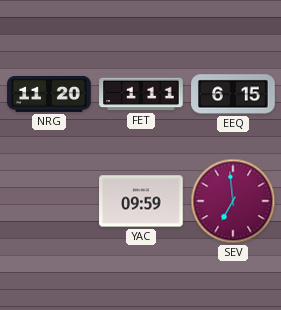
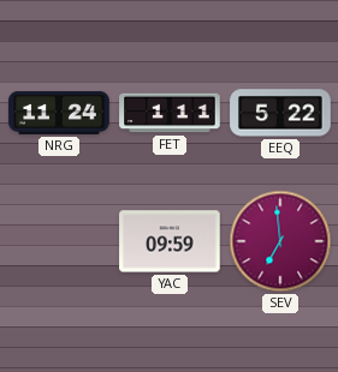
NRG: 11:20 -> 11:24 (59, 113)
EEQ: 6:15 -> 5:22 (280, 113)
